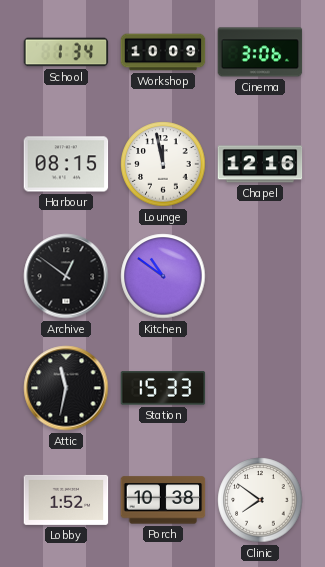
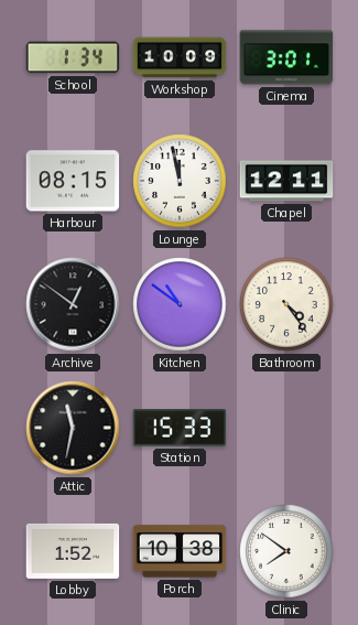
Cinema: 3:06 -> 3:01 (286, 57)
Chapel: 12:16 -> 12:11 (286, 181)
Bathroom: none -> 4:24 (286, 304)
